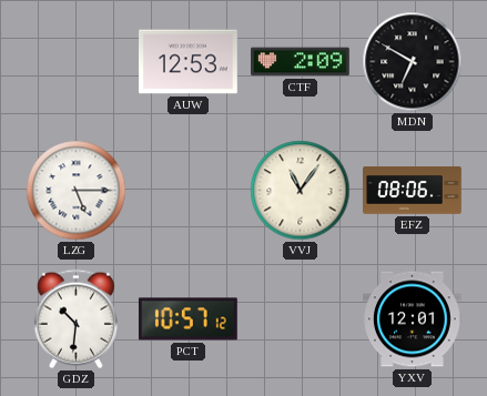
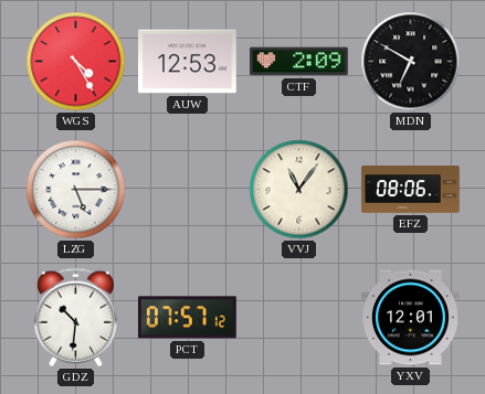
WGS: none -> 4:25 (76, 62)
PCT: 10:57 -> 07:57 (188, 318)
